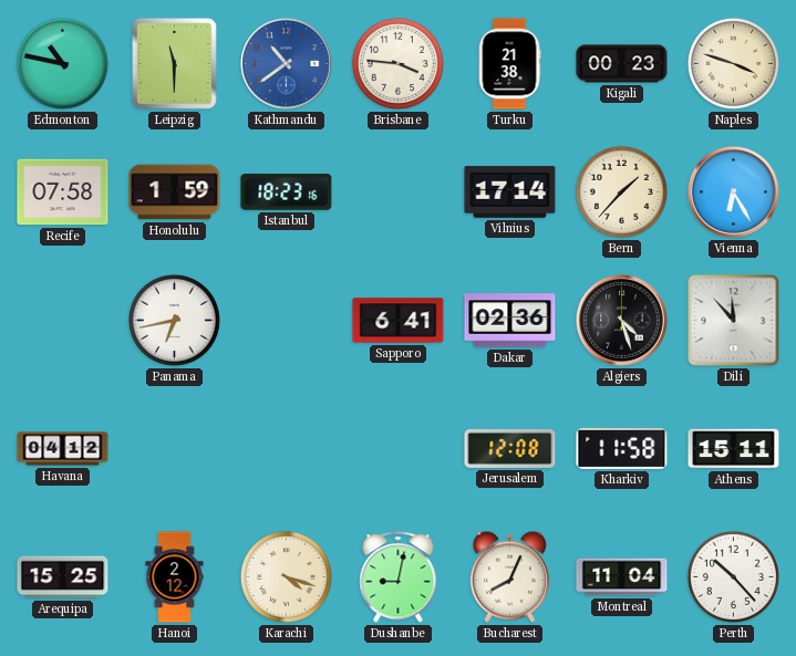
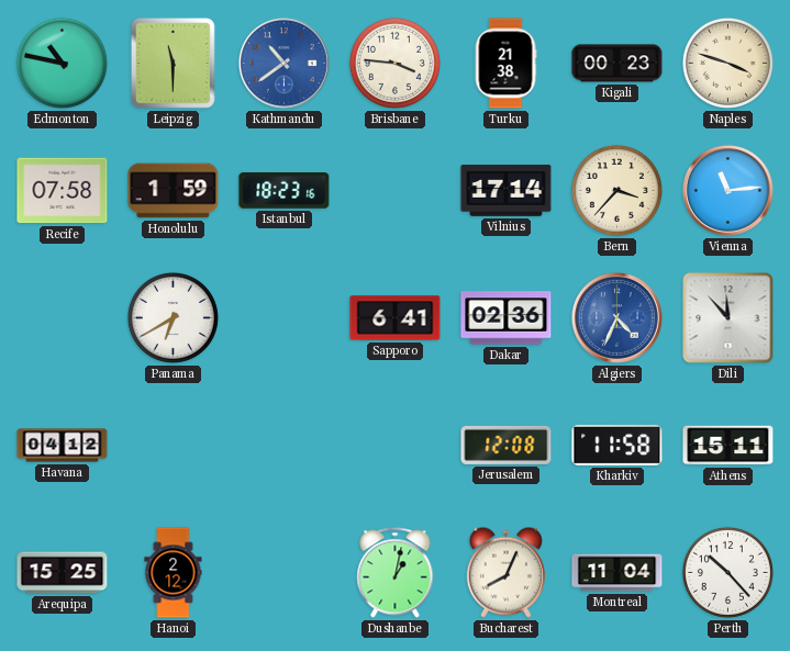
Bern: 1:37 -> 3:37 (616, 190)
Vienna: 6:25 -> 11:14 (727, 190)
Panama: 6:43 -> 6:40 (173, 317)
Algiers: 4:27 -> 4:34 (616, 317)
Algiers dial: black -> blue (616, 317)
Karachi: 4:18 -> none (286, 576)
Dushanbe: 9:02 -> 1:02 (396, 573)
